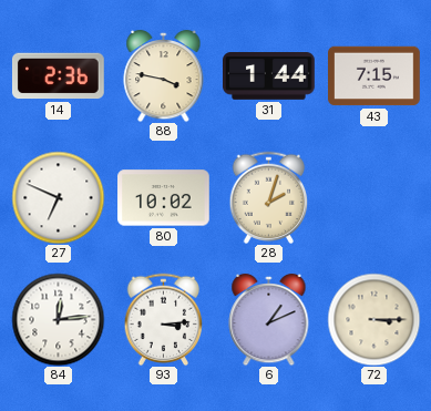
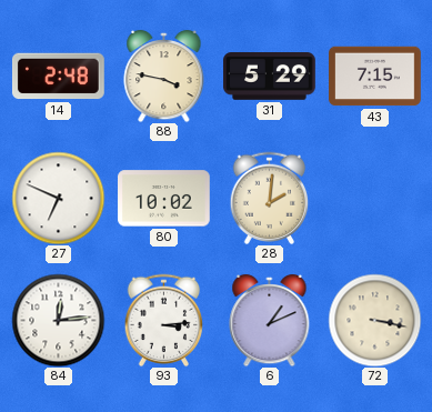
14: 2:36 -> 2:48 (59, 77)
31: 1:44 -> 5:29 (270, 77)
28: 2:03 -> 2:01 (270, 198)
72: 3:15 -> 3:17 (374, 320)
